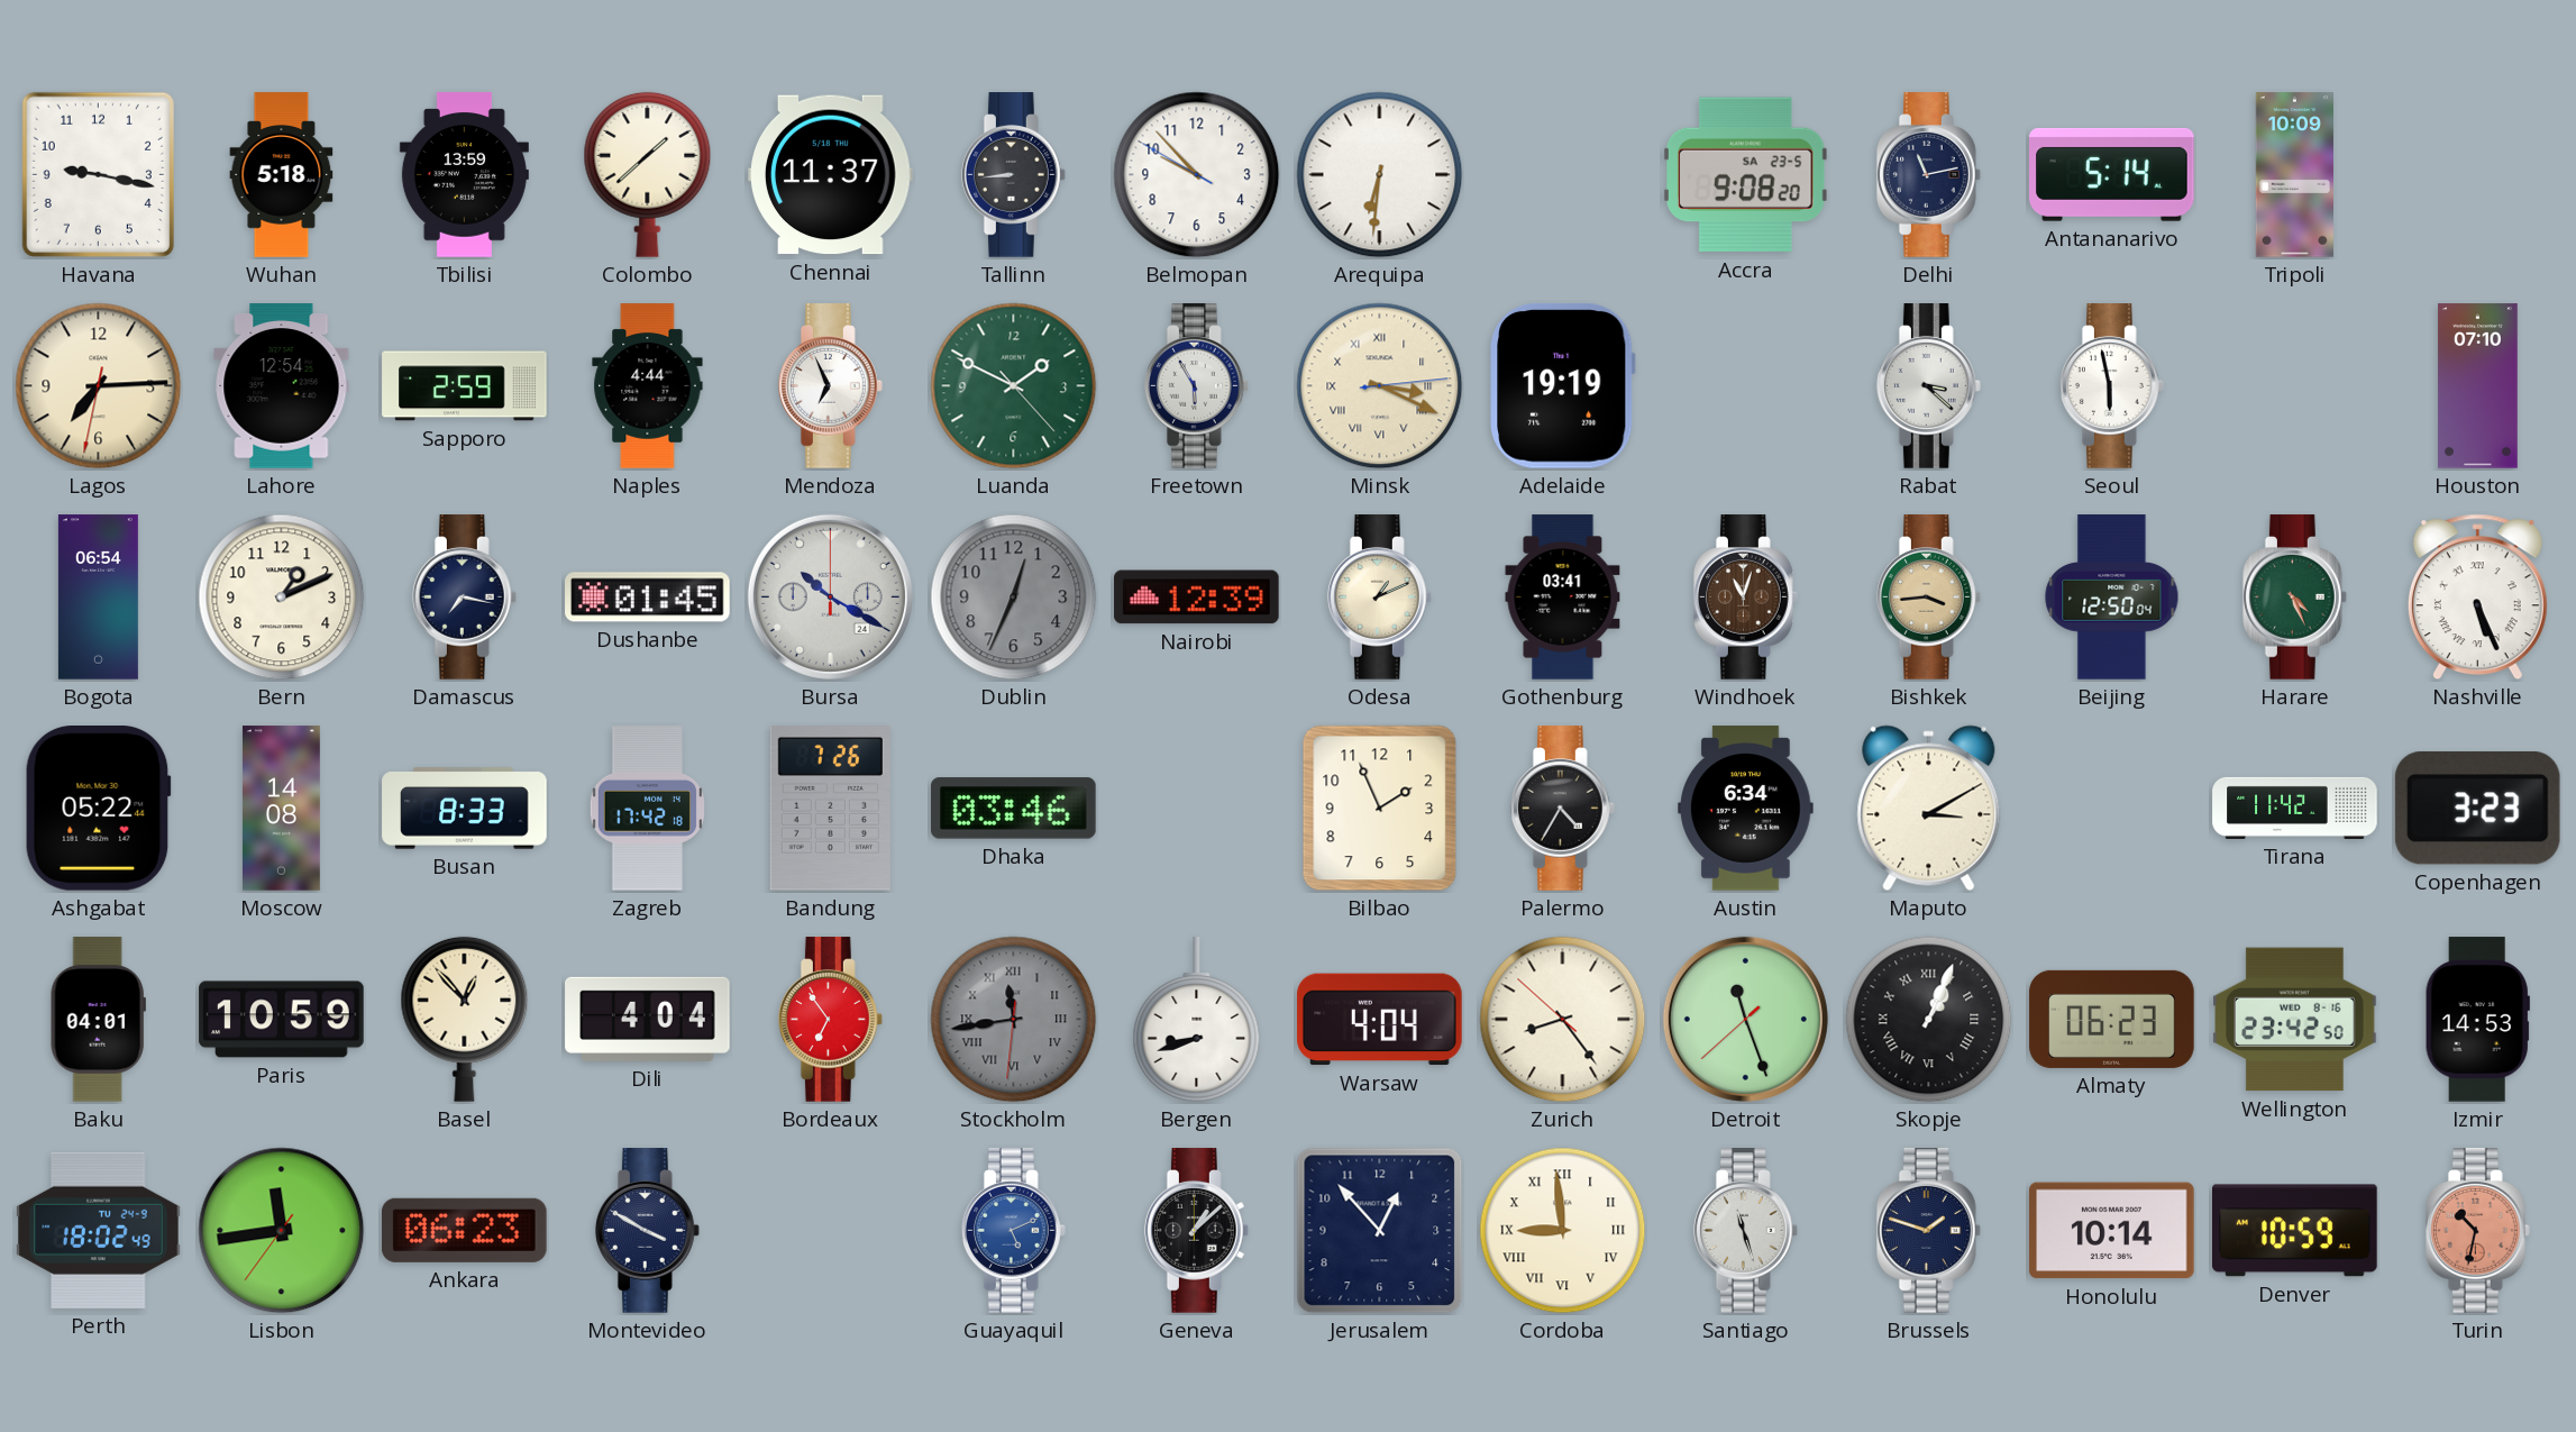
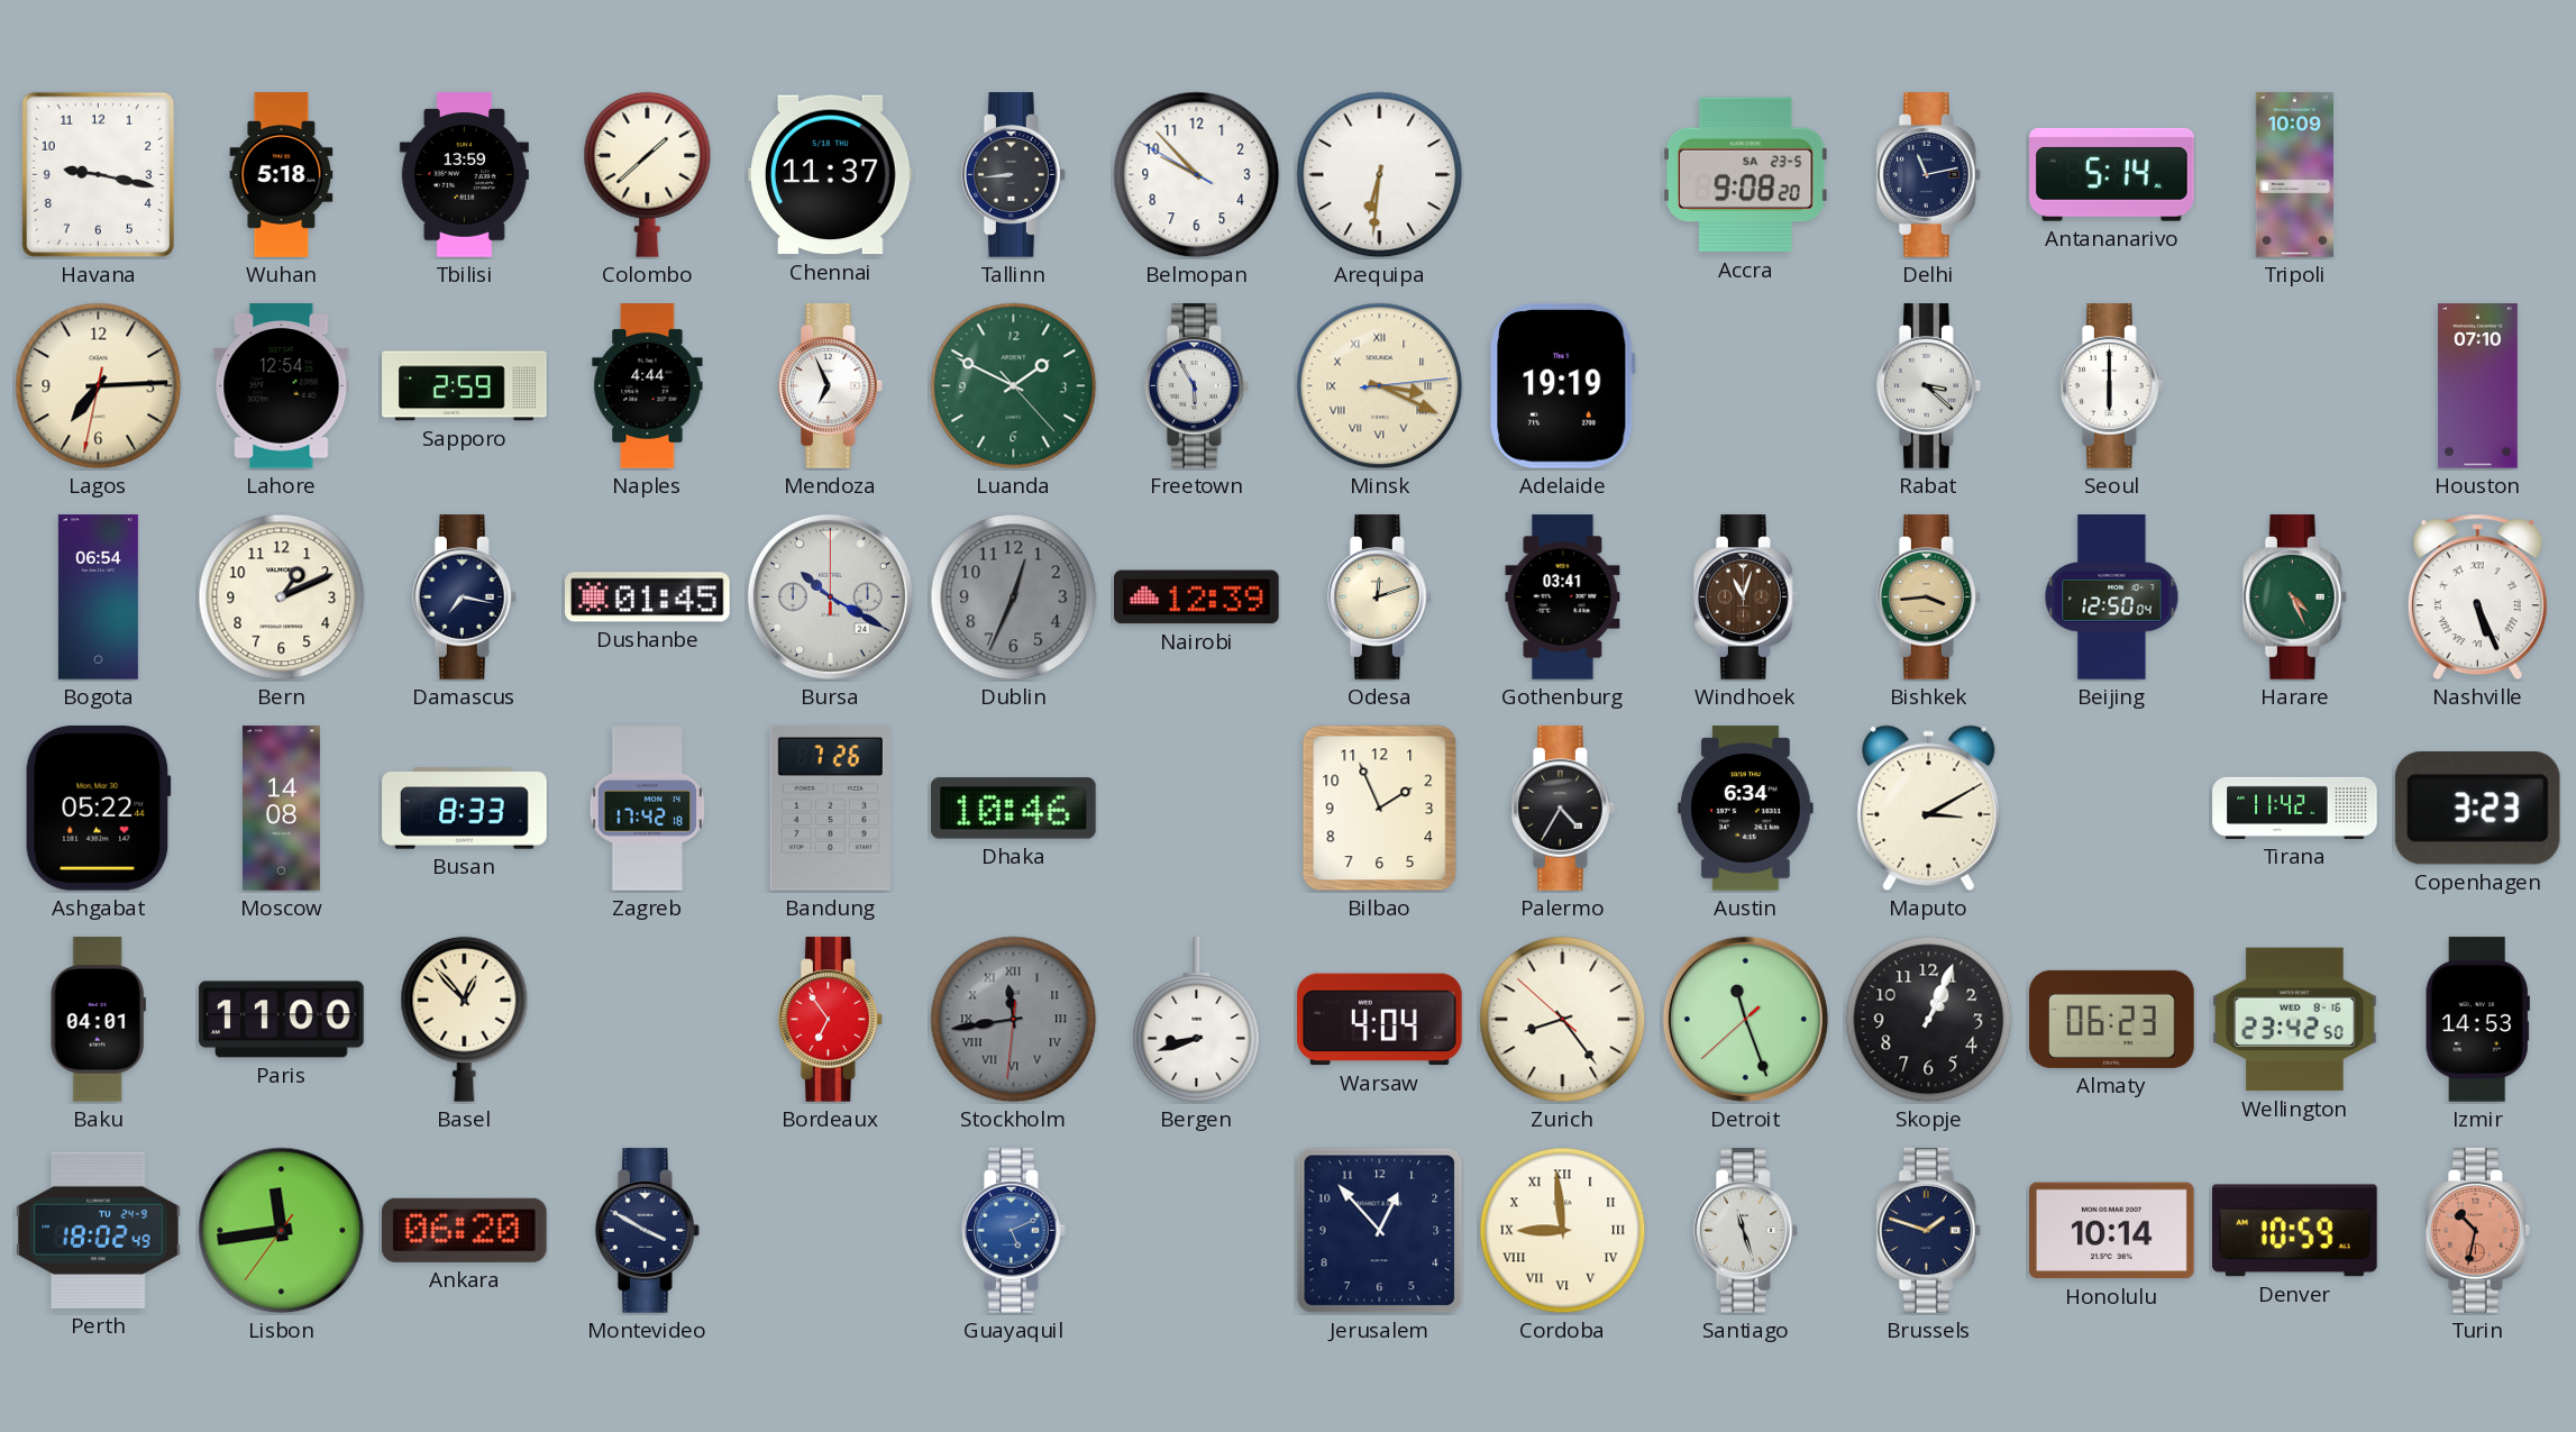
Seoul: 5:58 -> 6:00 (2111, 386)
Odesa: 1:11 -> 12:12 (1379, 598)
Dhaka: 03:46 -> 10:46 (1014, 809)
Paris: 10:59 -> 11:00 (282, 1020)
Dili: 4:04 -> none (648, 1019)
Skopje numerals: Roman -> Arabic (1929, 1020)
Ankara: 06:23 -> 06:20 (464, 1230)
Geneva: 1:08 -> none (1196, 1231)
